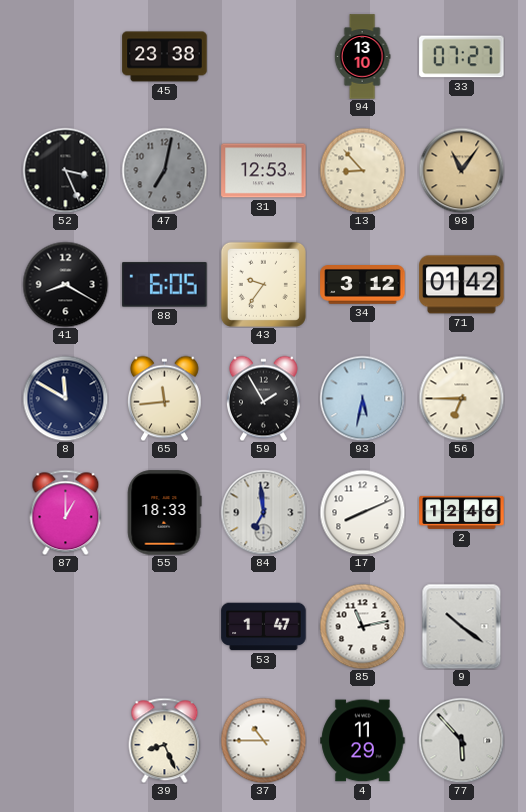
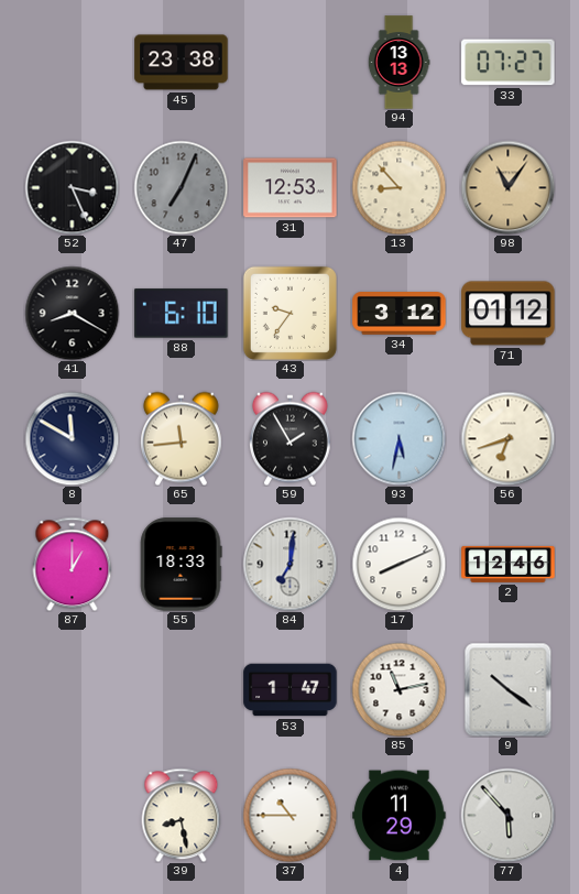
94: 13:10 -> 13:13 (398, 63)
47: 7:02 -> 7:04 (181, 187)
88: 6:05 -> 6:10 (182, 314)
71: 01:42 -> 01:12 (509, 314)
56: 6:45 -> 6:42 (507, 438)
84: 6:59 -> 7:01 (289, 564)
39: 8:26 -> 8:28 (182, 815)
